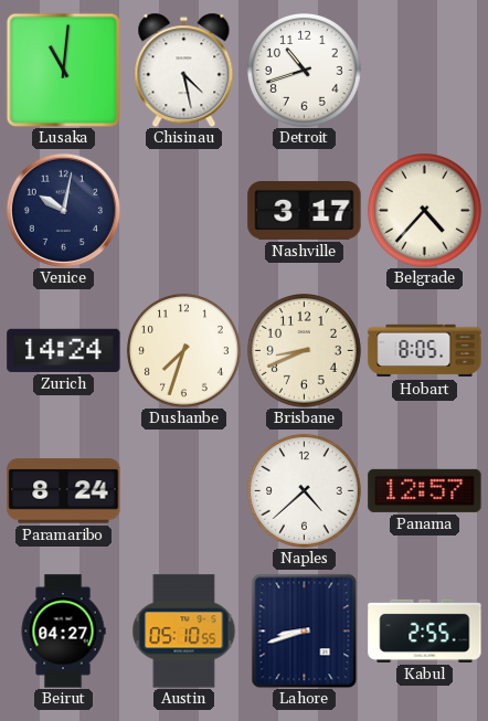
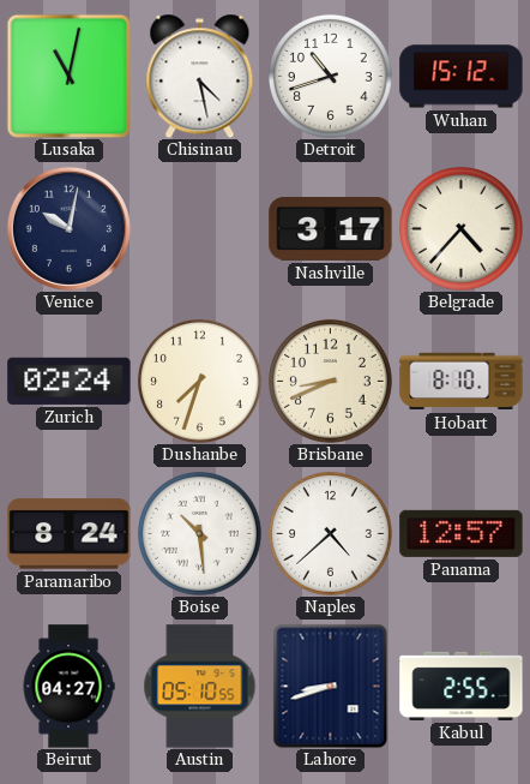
Lusaka: 11:01 -> 11:02 (68, 76)
Wuhan: none -> 15:12 (462, 77)
Zurich: 14:24 -> 02:24 (70, 381)
Hobart: 8:05 -> 8:10 (462, 382)
Boise: none -> 10:29 (200, 534)
